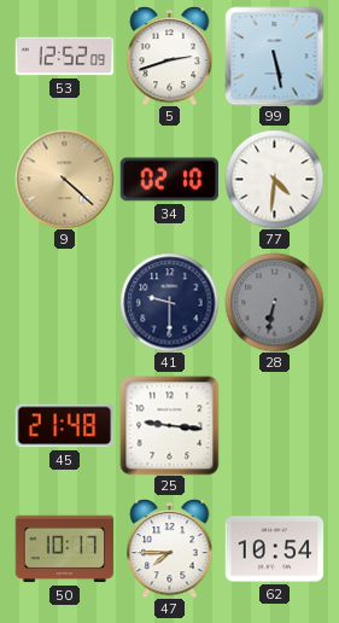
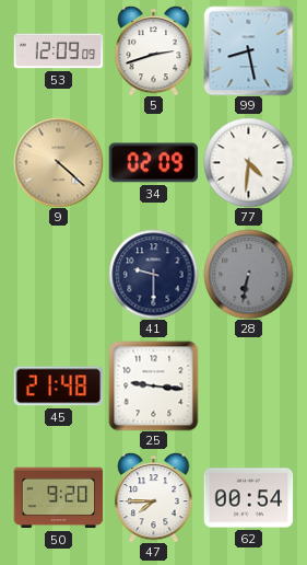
53: 12:52 -> 12:09 (58, 51)
99: 5:28 -> 8:28 (248, 50)
34: 02:10 -> 02:09 (153, 163)
50: 10:17 -> 9:20 (58, 498)
62: 10:54 -> 00:54 (248, 498)
